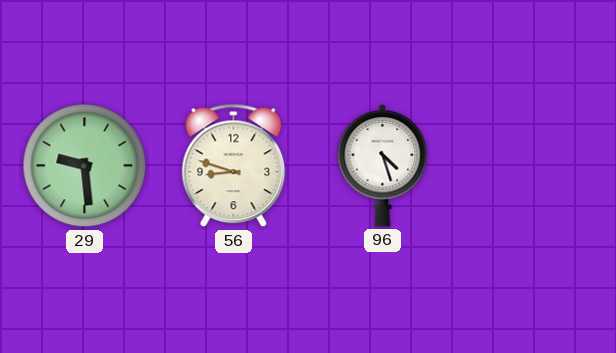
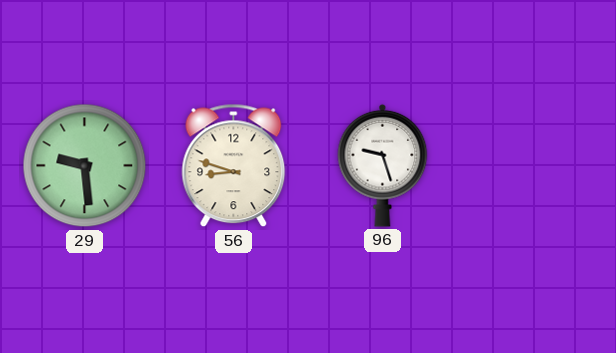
96: 4:27 -> 9:27 (383, 165)
